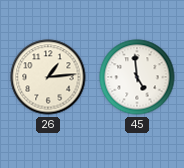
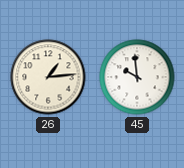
45: 4:59 -> 9:59 (137, 77)
